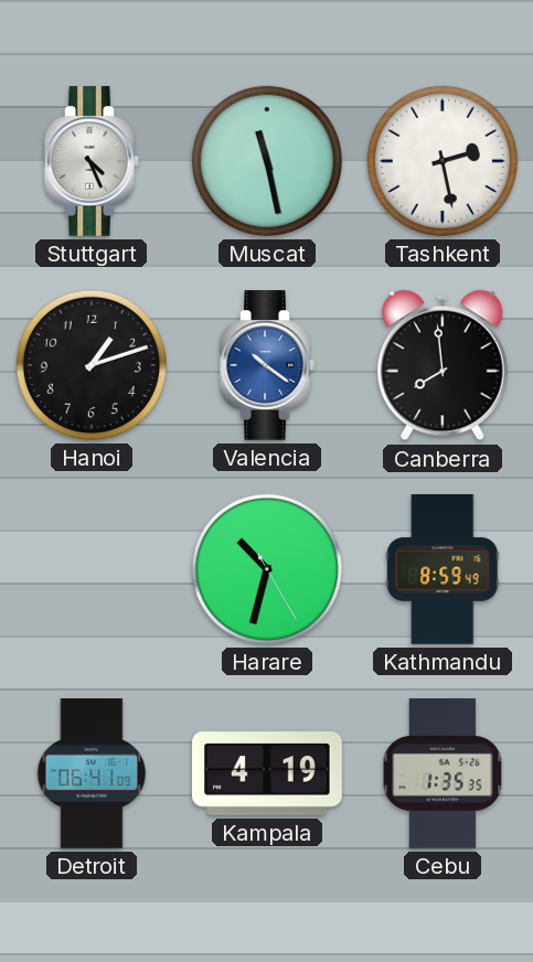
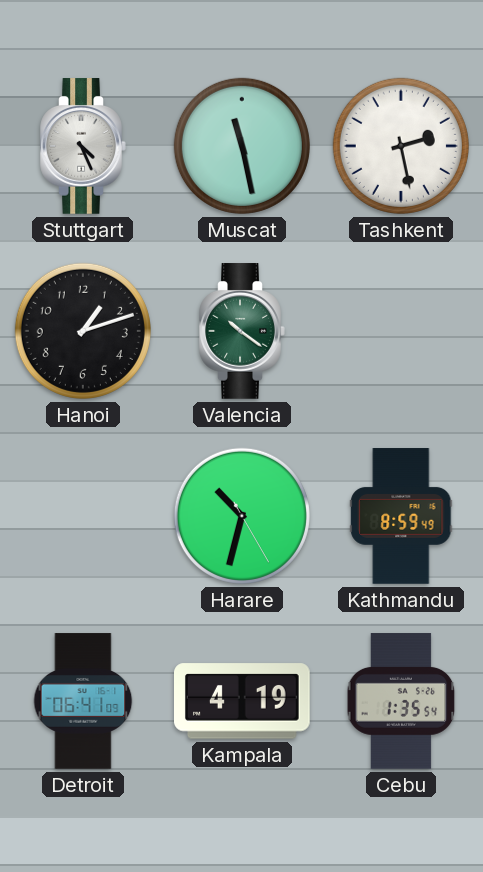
Valencia dial: blue -> green (242, 331)
Canberra: 7:59 -> none (443, 365)
Cebu: 1:35:35 -> 1:35:54 (401, 701)
